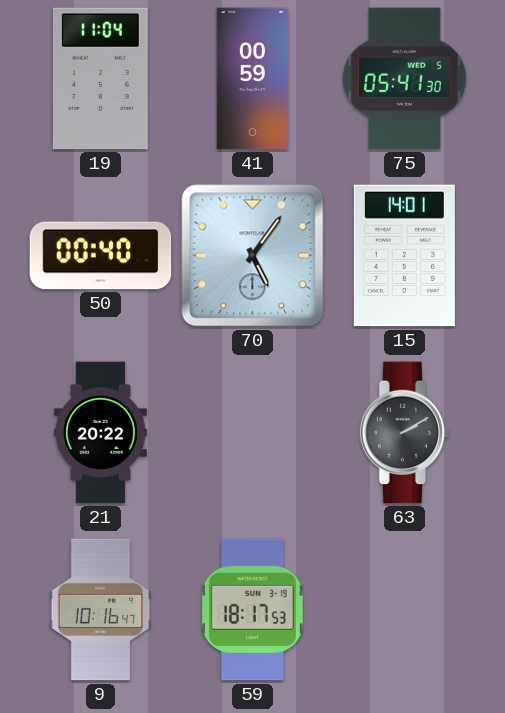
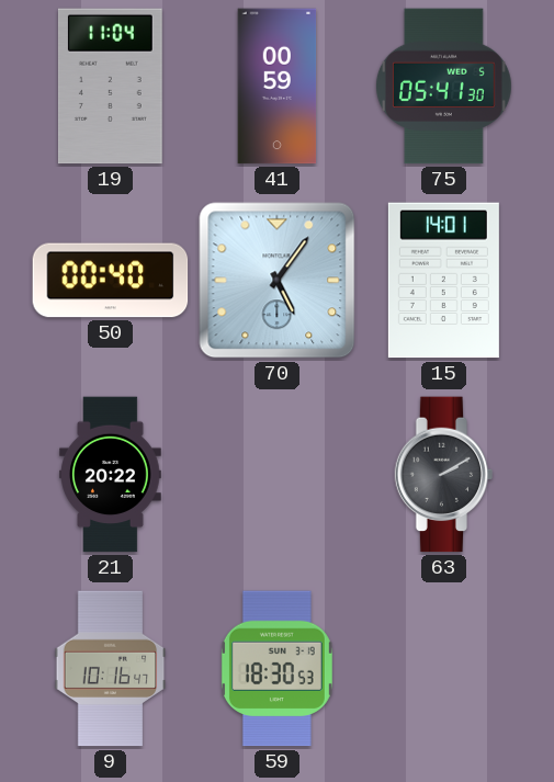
59: 18:17 -> 18:30 (276, 669)
